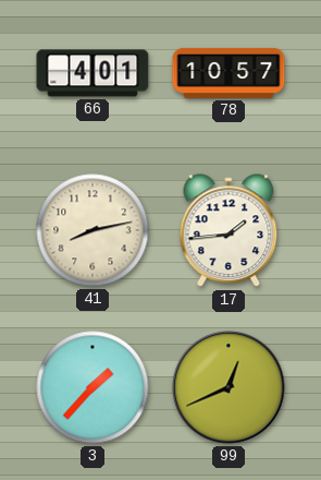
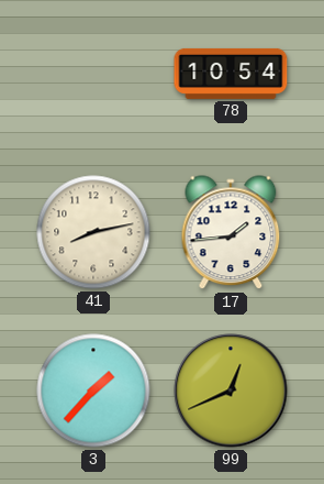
66: 4:01 -> none (92, 73)
78: 10:57 -> 10:54 (231, 74)
